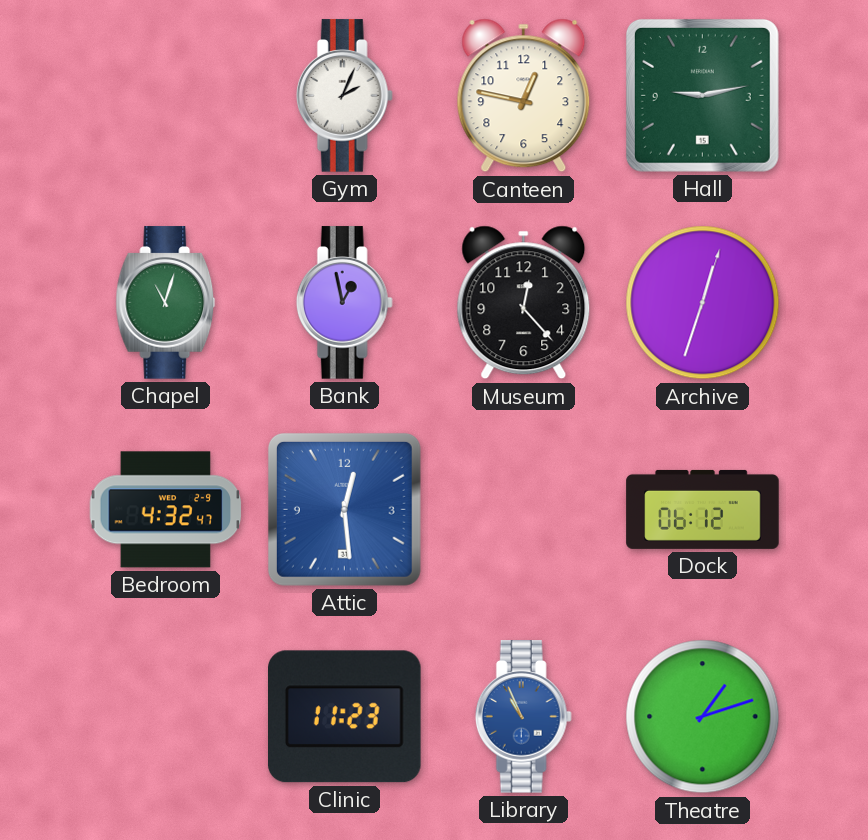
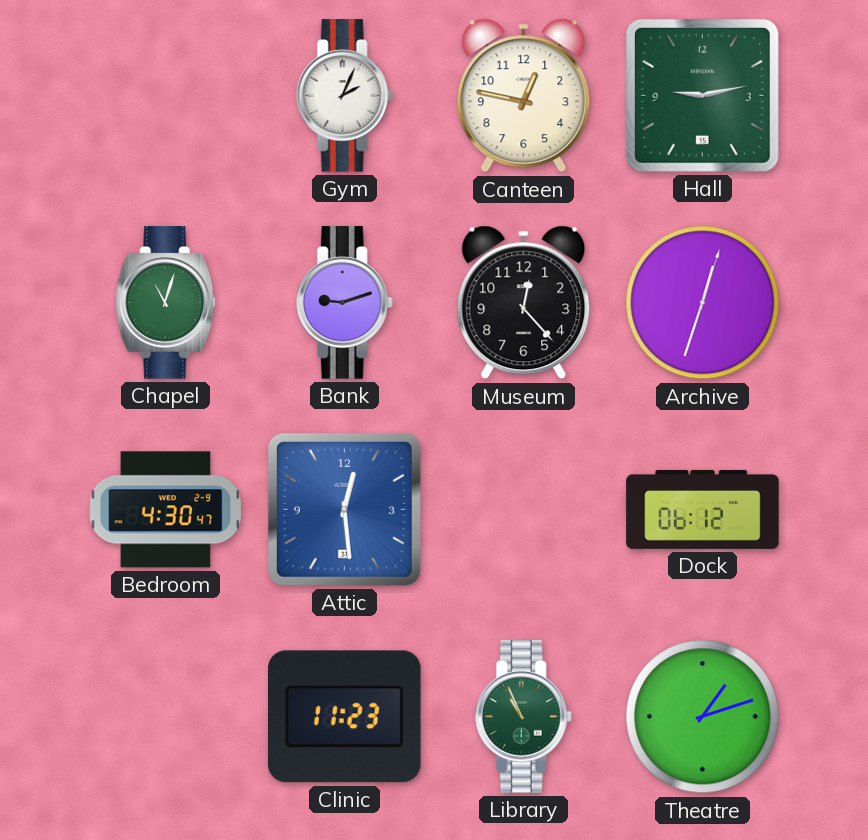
Bank: 12:58 -> 9:12 (344, 303)
Bedroom: 4:32 -> 4:30 (166, 510)
Library dial: blue -> green (523, 717)
